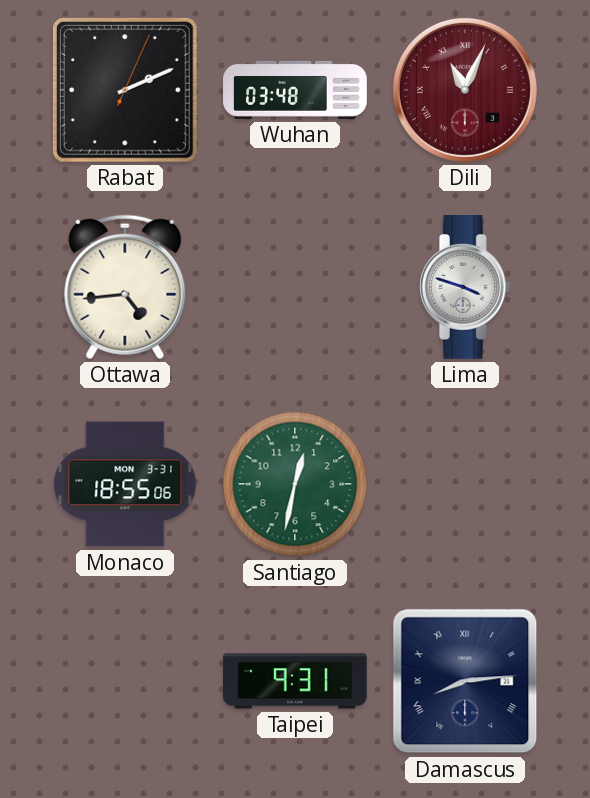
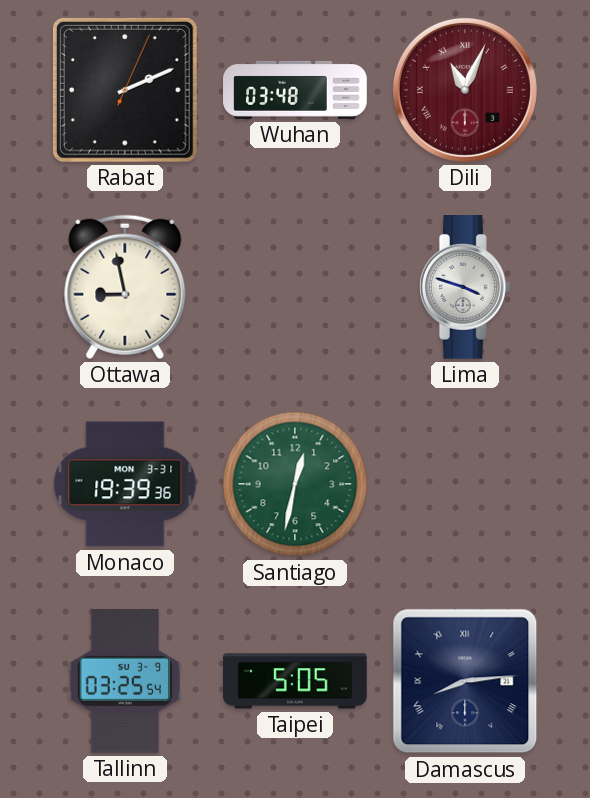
Ottawa: 4:44 -> 8:58 (125, 287)
Monaco: 18:55 -> 19:39 (125, 484)
Tallinn: none -> 03:25 (125, 681)
Taipei: 9:31 -> 5:05 (295, 681)
